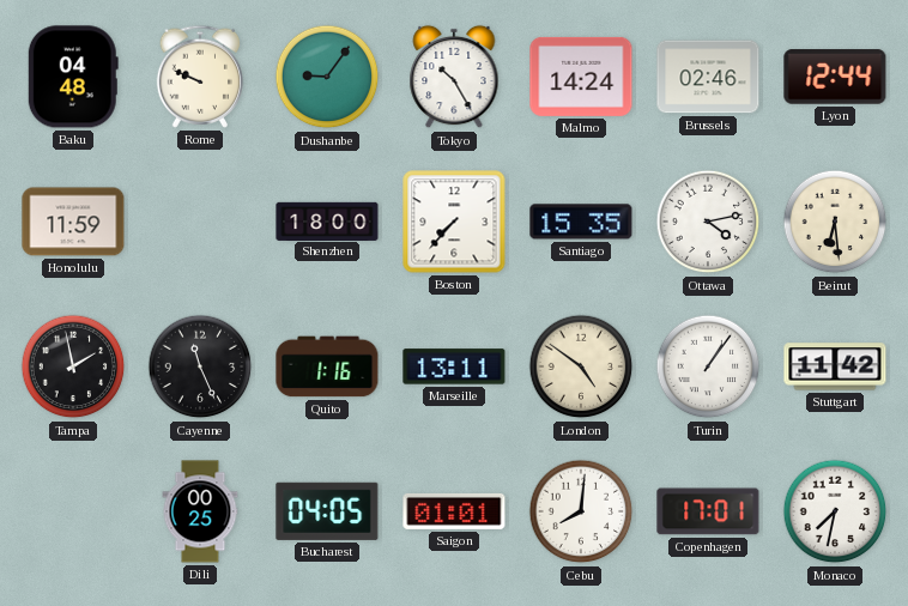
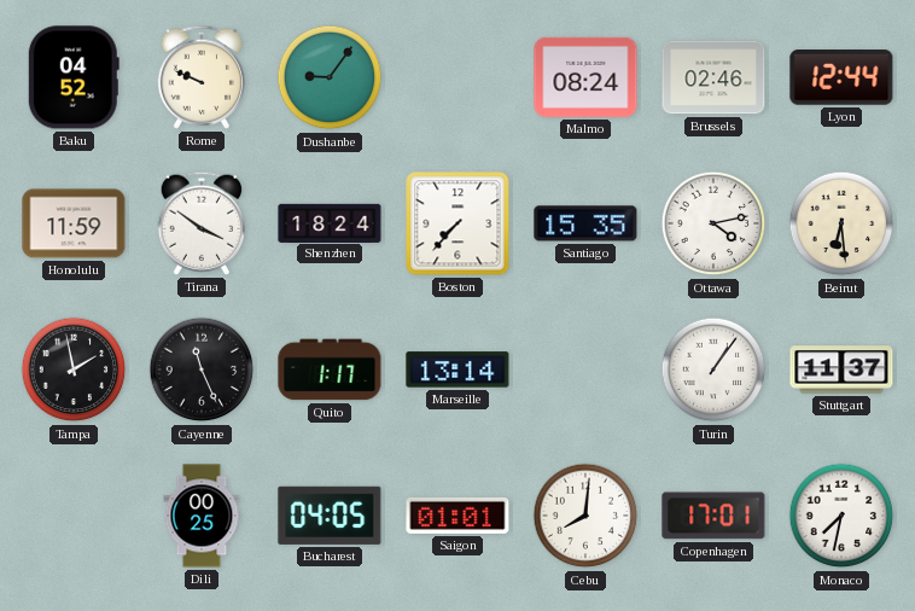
Baku: 04:48 -> 04:52 (74, 77)
Tokyo: 10:25 -> none (454, 77)
Malmo: 14:24 -> 08:24 (585, 77)
Tirana: none -> 3:51 (200, 223)
Shenzhen: 18:00 -> 18:24 (330, 222)
Quito: 1:16 -> 1:17 (330, 369)
Marseille: 13:11 -> 13:14 (457, 369)
London: 4:51 -> none (581, 366)
Stuttgart: 11:42 -> 11:37 (841, 369)
